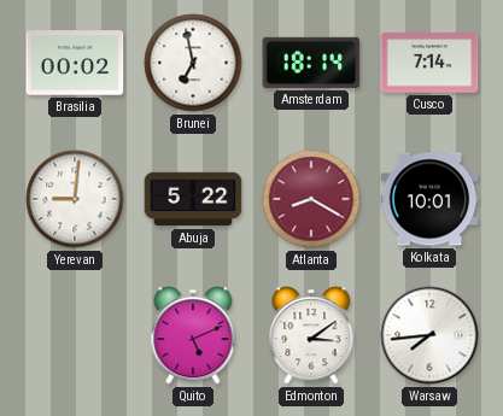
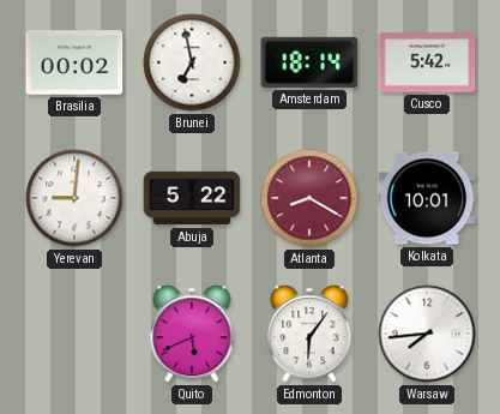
Cusco: 7:14 -> 5:42 (427, 62)
Quito: 5:11 -> 5:41 (192, 334)
Edmonton: 3:09 -> 6:06 (309, 334)
